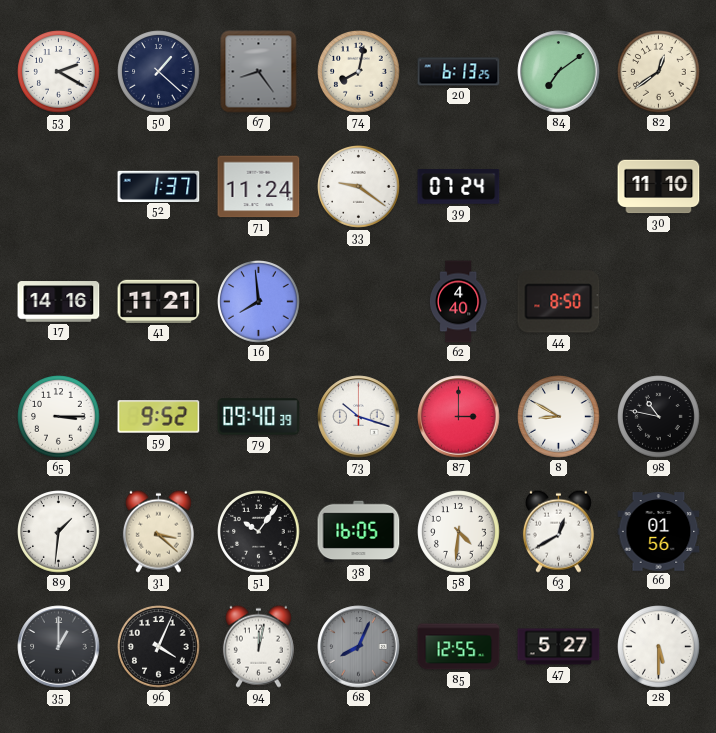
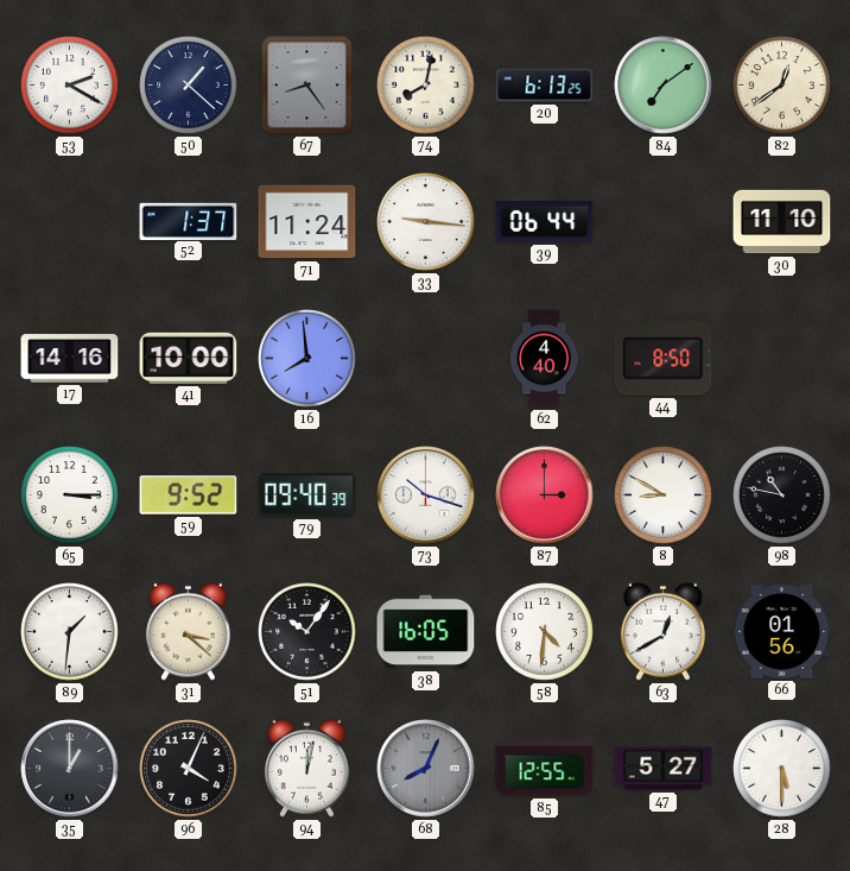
33: 9:21 -> 9:16 (426, 222)
39: 07:24 -> 06:44 (545, 222)
41: 11:21 -> 10:00 (189, 358)
